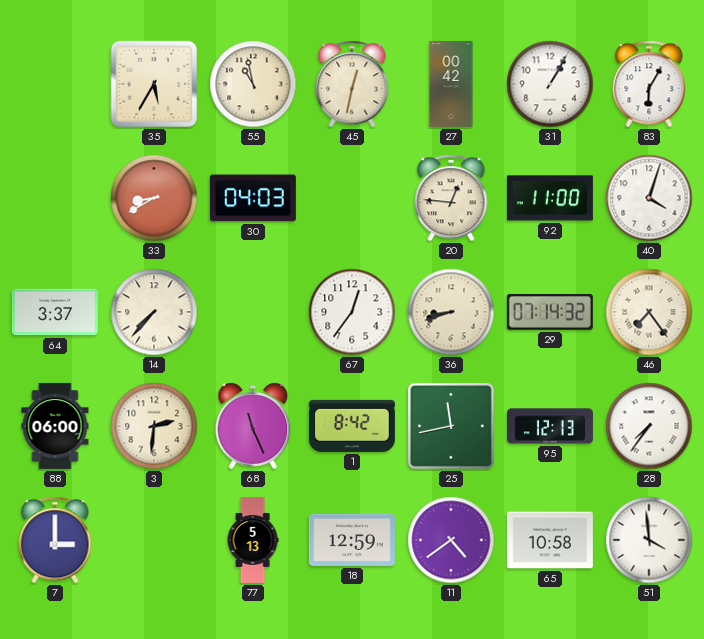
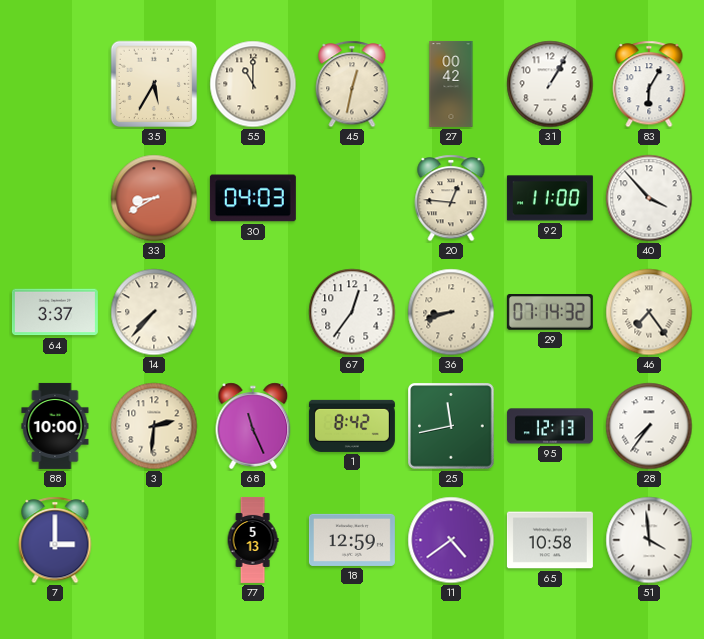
55: 10:58 -> 11:00 (253, 84)
40: 4:03 -> 3:53 (649, 198)
88: 06:00 -> 10:00 (55, 426)
